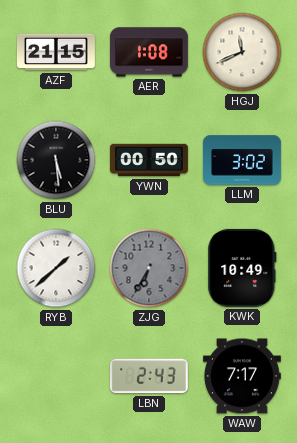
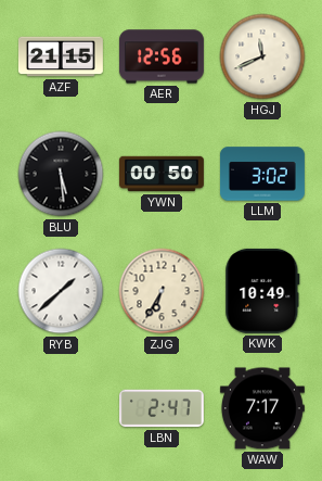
AER: 1:08 -> 12:56 (162, 56)
ZJG dial: grey -> cream (162, 291)
LBN: 2:43 -> 2:47 (162, 408)
